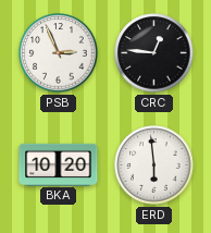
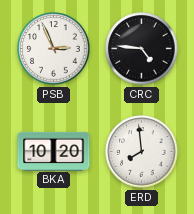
CRC: 12:46 -> 4:46 (142, 49)
ERD: 5:59 -> 7:59 (142, 152)
